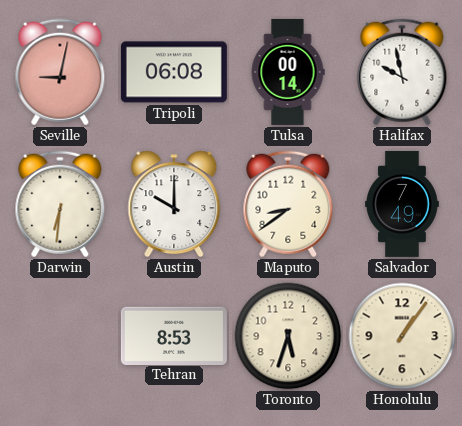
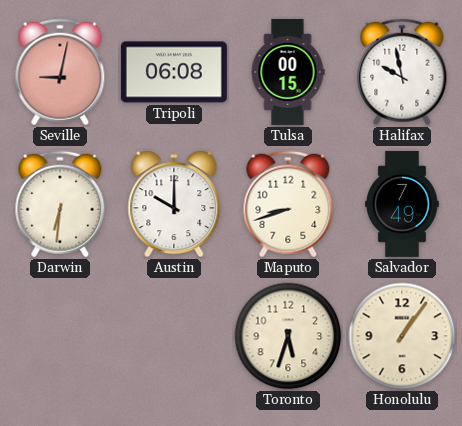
Tulsa: 00:14 -> 00:15 (288, 72)
Maputo: 8:39 -> 8:42 (288, 204)
Tehran: 8:53 -> none (174, 335)
